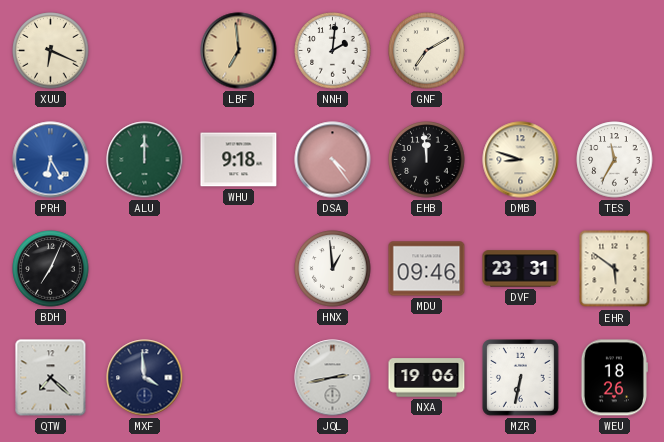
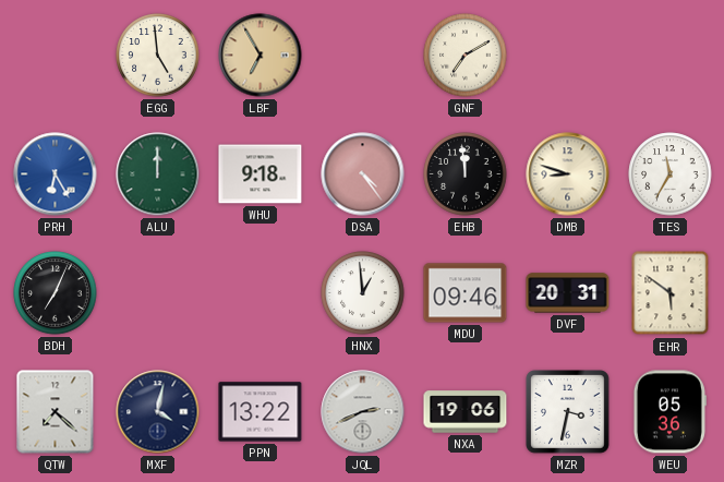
XUU: 6:19 -> none (51, 51)
EGG: none -> 4:59 (158, 56)
LBF: 6:59 -> 6:55 (261, 56)
NNH: 2:01 -> none (333, 51)
DVF: 23:31 -> 20:31 (568, 293)
MXF: 3:59 -> 4:02 (158, 412)
PPN: none -> 13:22 (261, 412)
JQL: 2:43 -> 2:41 (363, 412)
MZR: 6:32 -> 3:32 (568, 412)
WEU: 18:26 -> 05:36 (669, 412)
